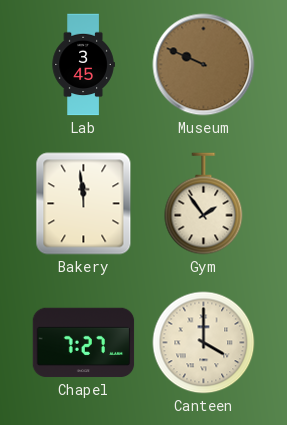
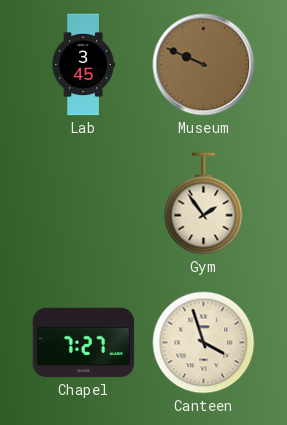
Bakery: 11:59 -> none (84, 204)
Canteen: 4:00 -> 3:57 (204, 343)
